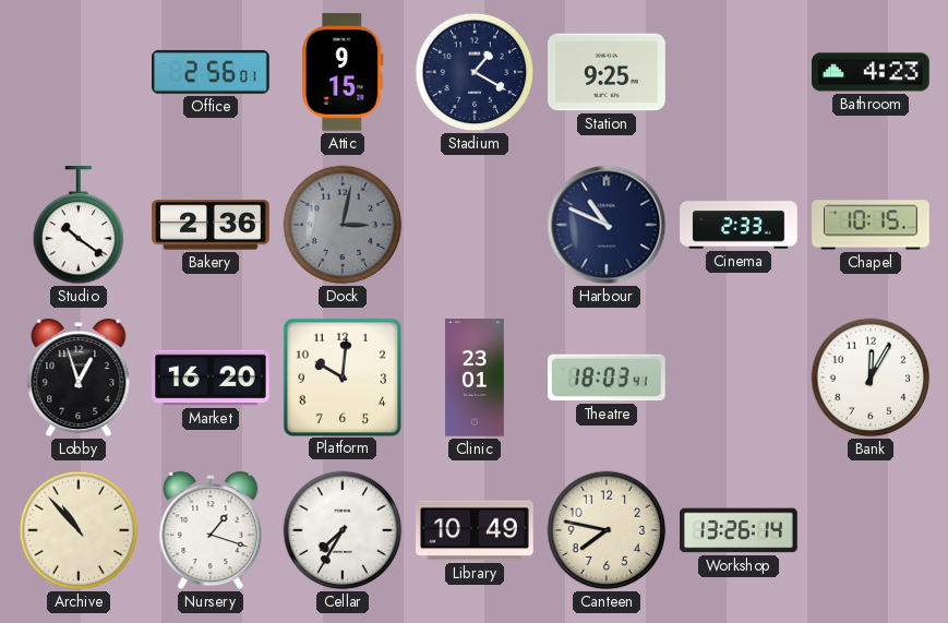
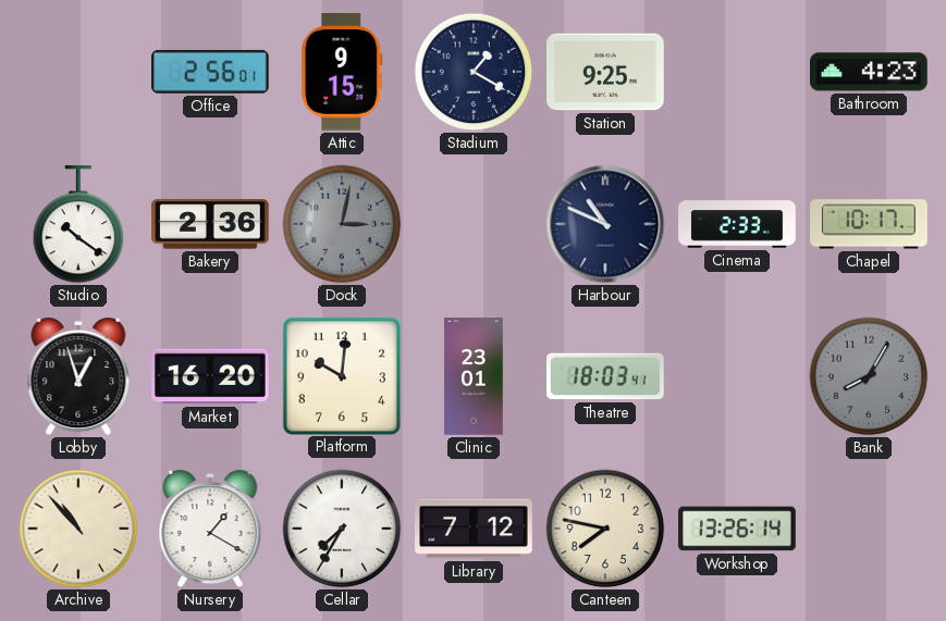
Chapel: 10:15 -> 10:17 (869, 224)
Bank: 12:05 -> 8:05 (869, 376)
Bank dial: white -> grey (869, 376)
Nursery: 1:18 -> 1:20 (210, 529)
Library: 10:49 -> 7:12 (474, 529)
